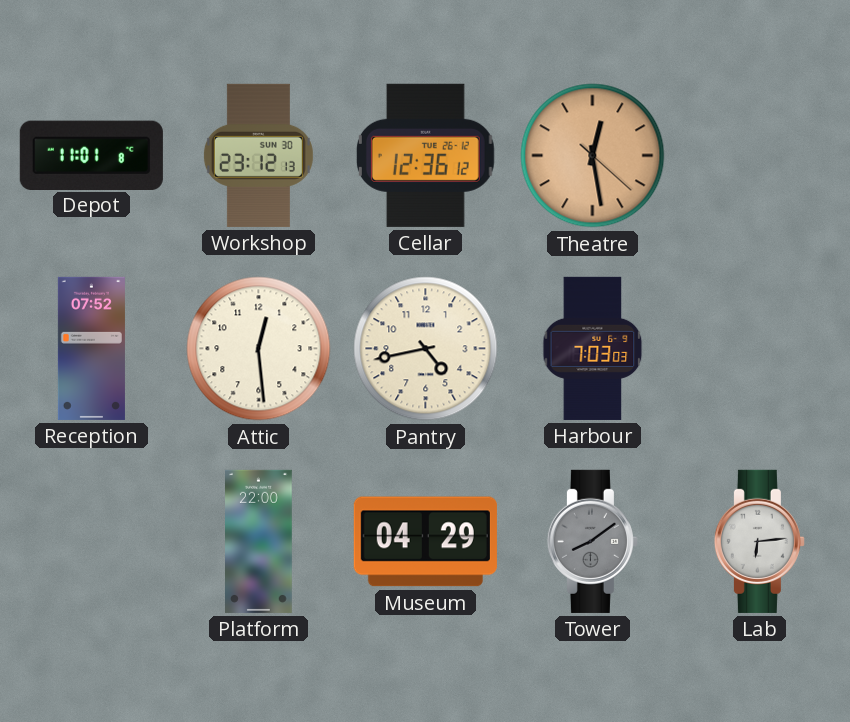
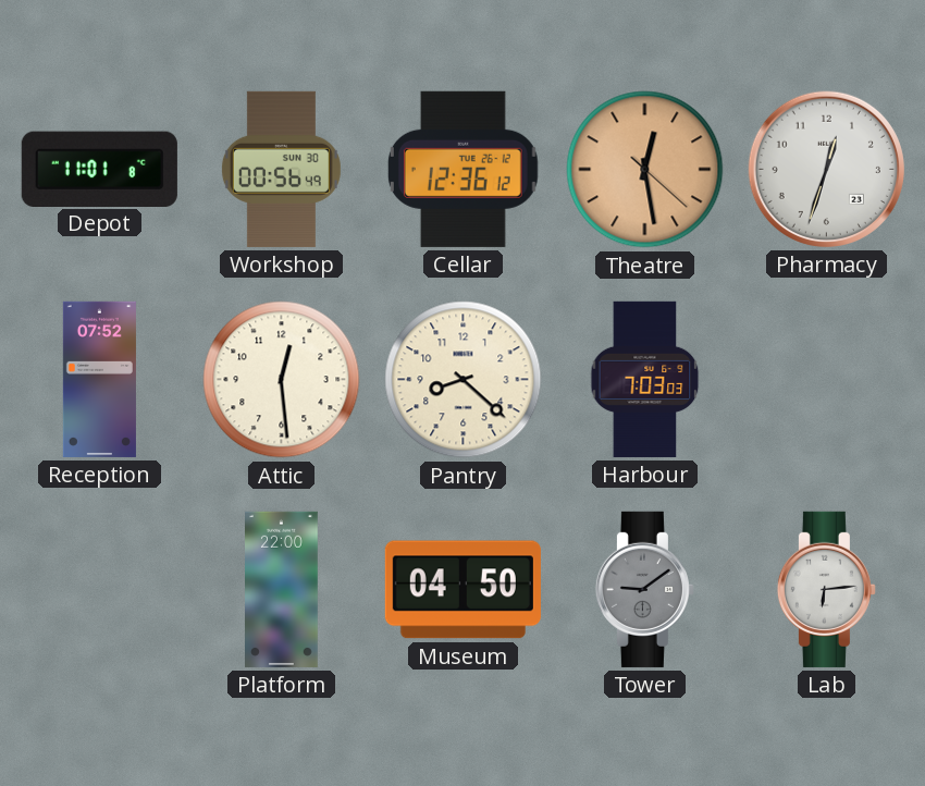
Workshop: 23:12 -> 00:56 (281, 169)
Pharmacy: none -> 12:33 (826, 169)
Pantry: 4:43 -> 8:22 (464, 380)
Museum: 04:29 -> 04:50 (462, 590)
Tower: 8:09 -> 9:09 (644, 589)
